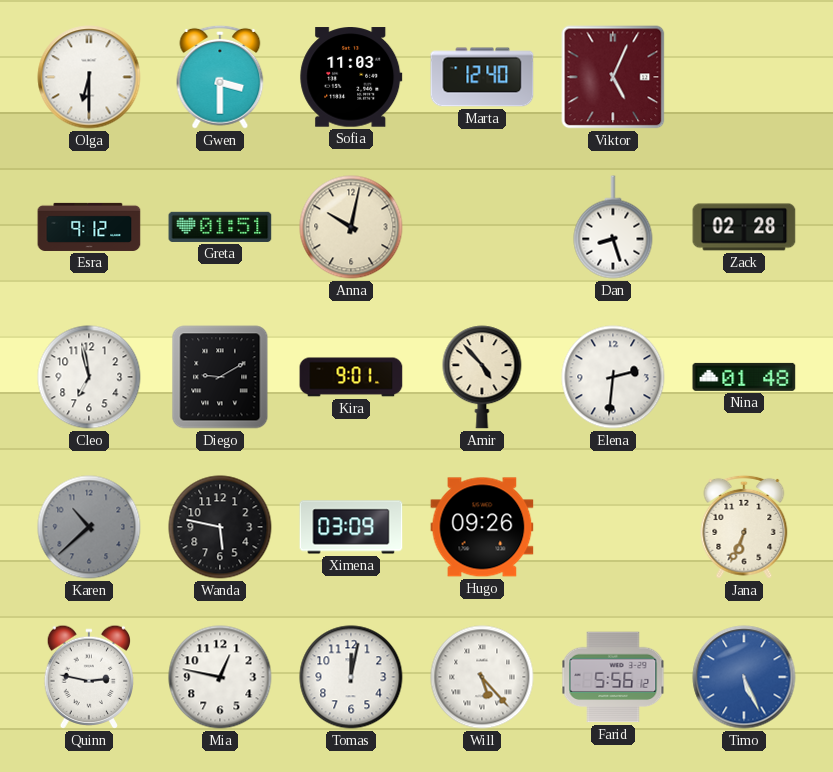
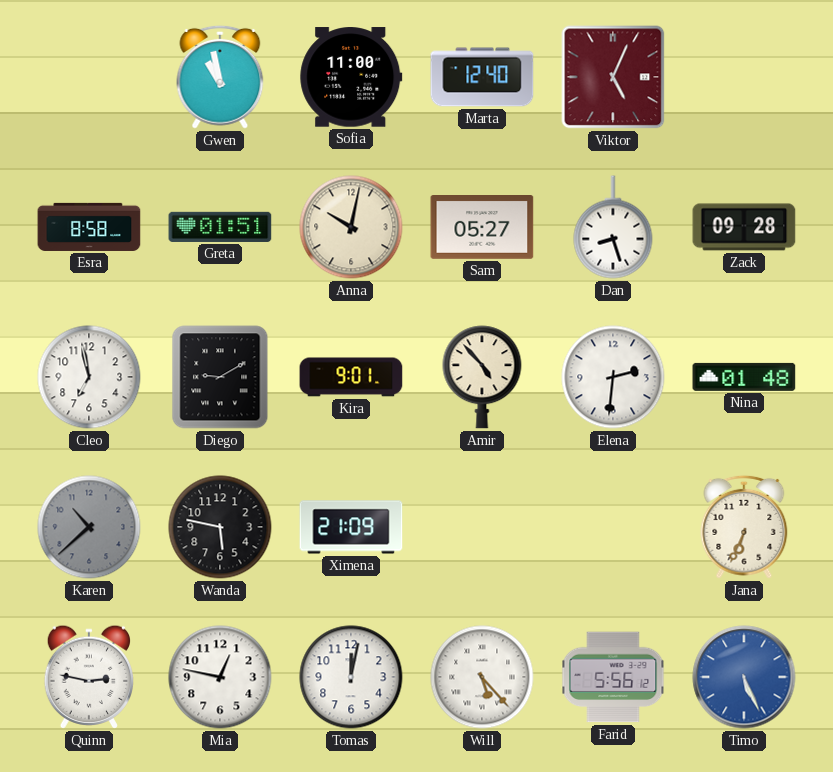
Olga: 6:30 -> none (89, 77)
Gwen: 3:30 -> 10:58 (220, 77)
Sofia: 11:03 -> 11:00 (351, 77)
Esra: 9:12 -> 8:58 (89, 227)
Sam: none -> 05:27 (482, 228)
Zack: 02:28 -> 09:28 (744, 227)
Ximena: 03:09 -> 21:09 (351, 527)
Hugo: 09:26 -> none (482, 527)
